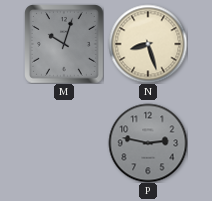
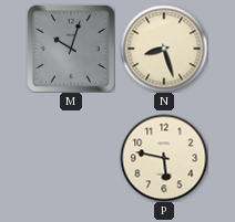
P: 2:47 -> 5:47 (164, 158)
P dial: grey -> cream (164, 158)
